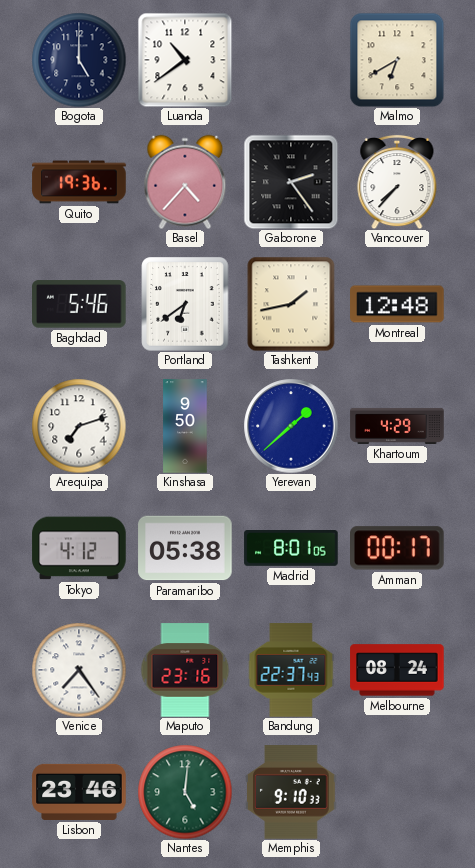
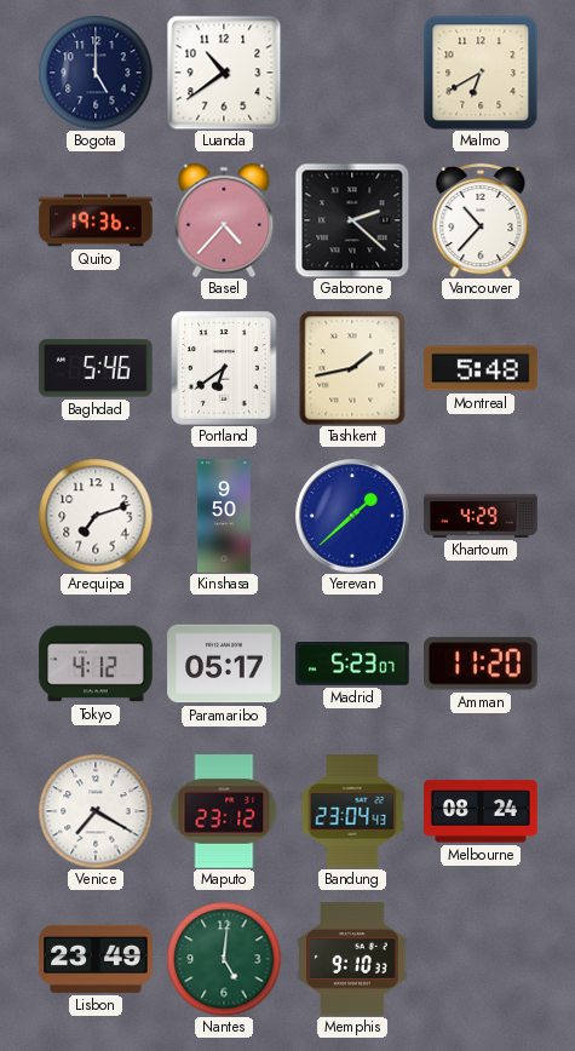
Gaborone: 2:24 -> 2:22 (352, 220)
Vancouver: 7:37 -> 10:37 (481, 220)
Montreal: 12:48 -> 5:48 (481, 368)
Paramaribo: 05:38 -> 05:17 (224, 664)
Madrid: 8:01 -> 5:23 (352, 665)
Amman: 00:17 -> 11:20 (482, 664)
Venice: 7:24 -> 7:20 (96, 811)
Maputo: 23:16 -> 23:12 (224, 811)
Bandung: 22:37 -> 23:04 (352, 811)
Lisbon: 23:46 -> 23:49 (96, 959)
